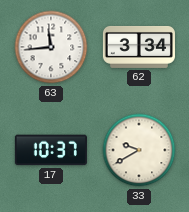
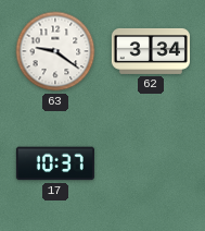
63: 11:44 -> 9:21 (55, 51)
33: 9:40 -> none (139, 150)
